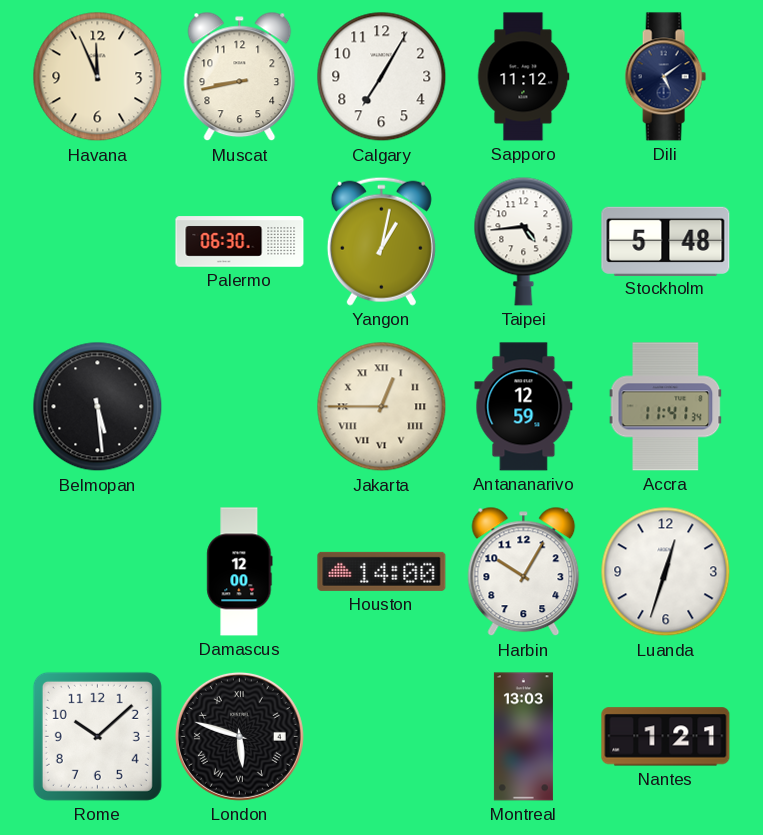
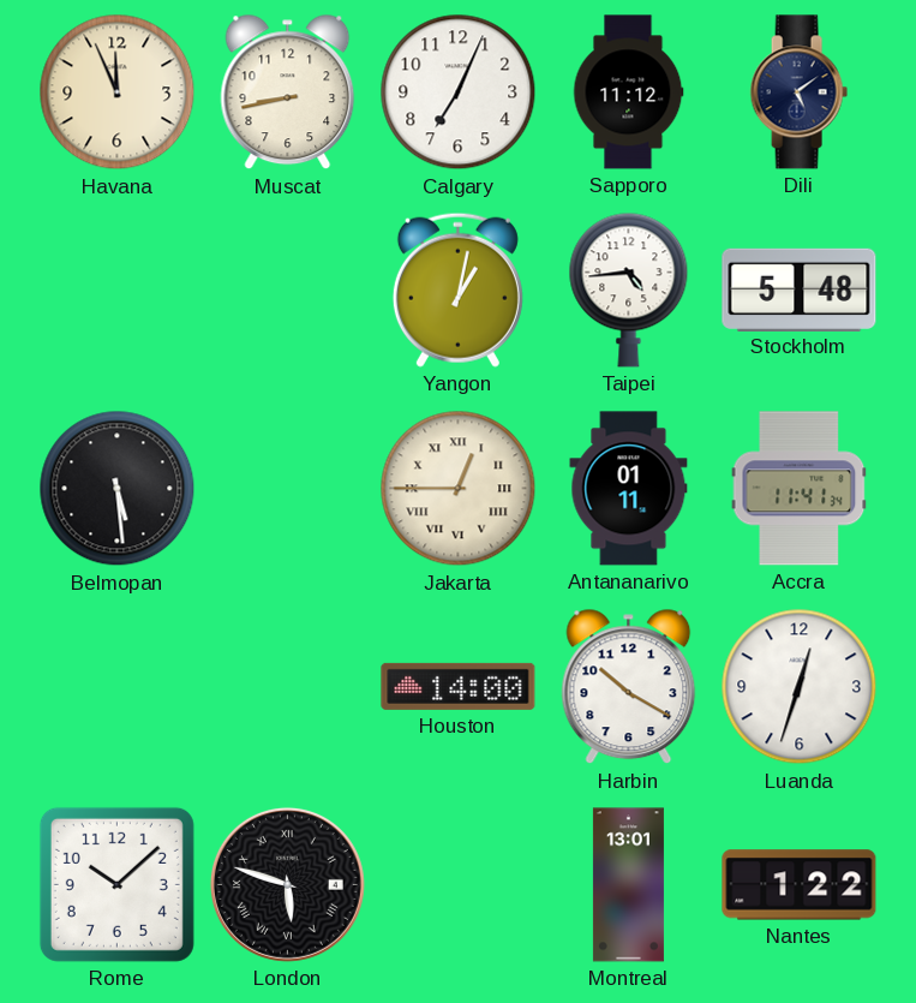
Calgary: 7:05 -> 7:04 (459, 92)
Palermo: 06:30 -> none (240, 242)
Antananarivo: 12:59 -> 01:11 (629, 489)
Damascus: 12:00 -> none (240, 572)
Harbin: 10:05 -> 10:20 (629, 687)
Montreal: 13:03 -> 13:01 (628, 885)
Nantes: 1:21 -> 1:22 (800, 885)
